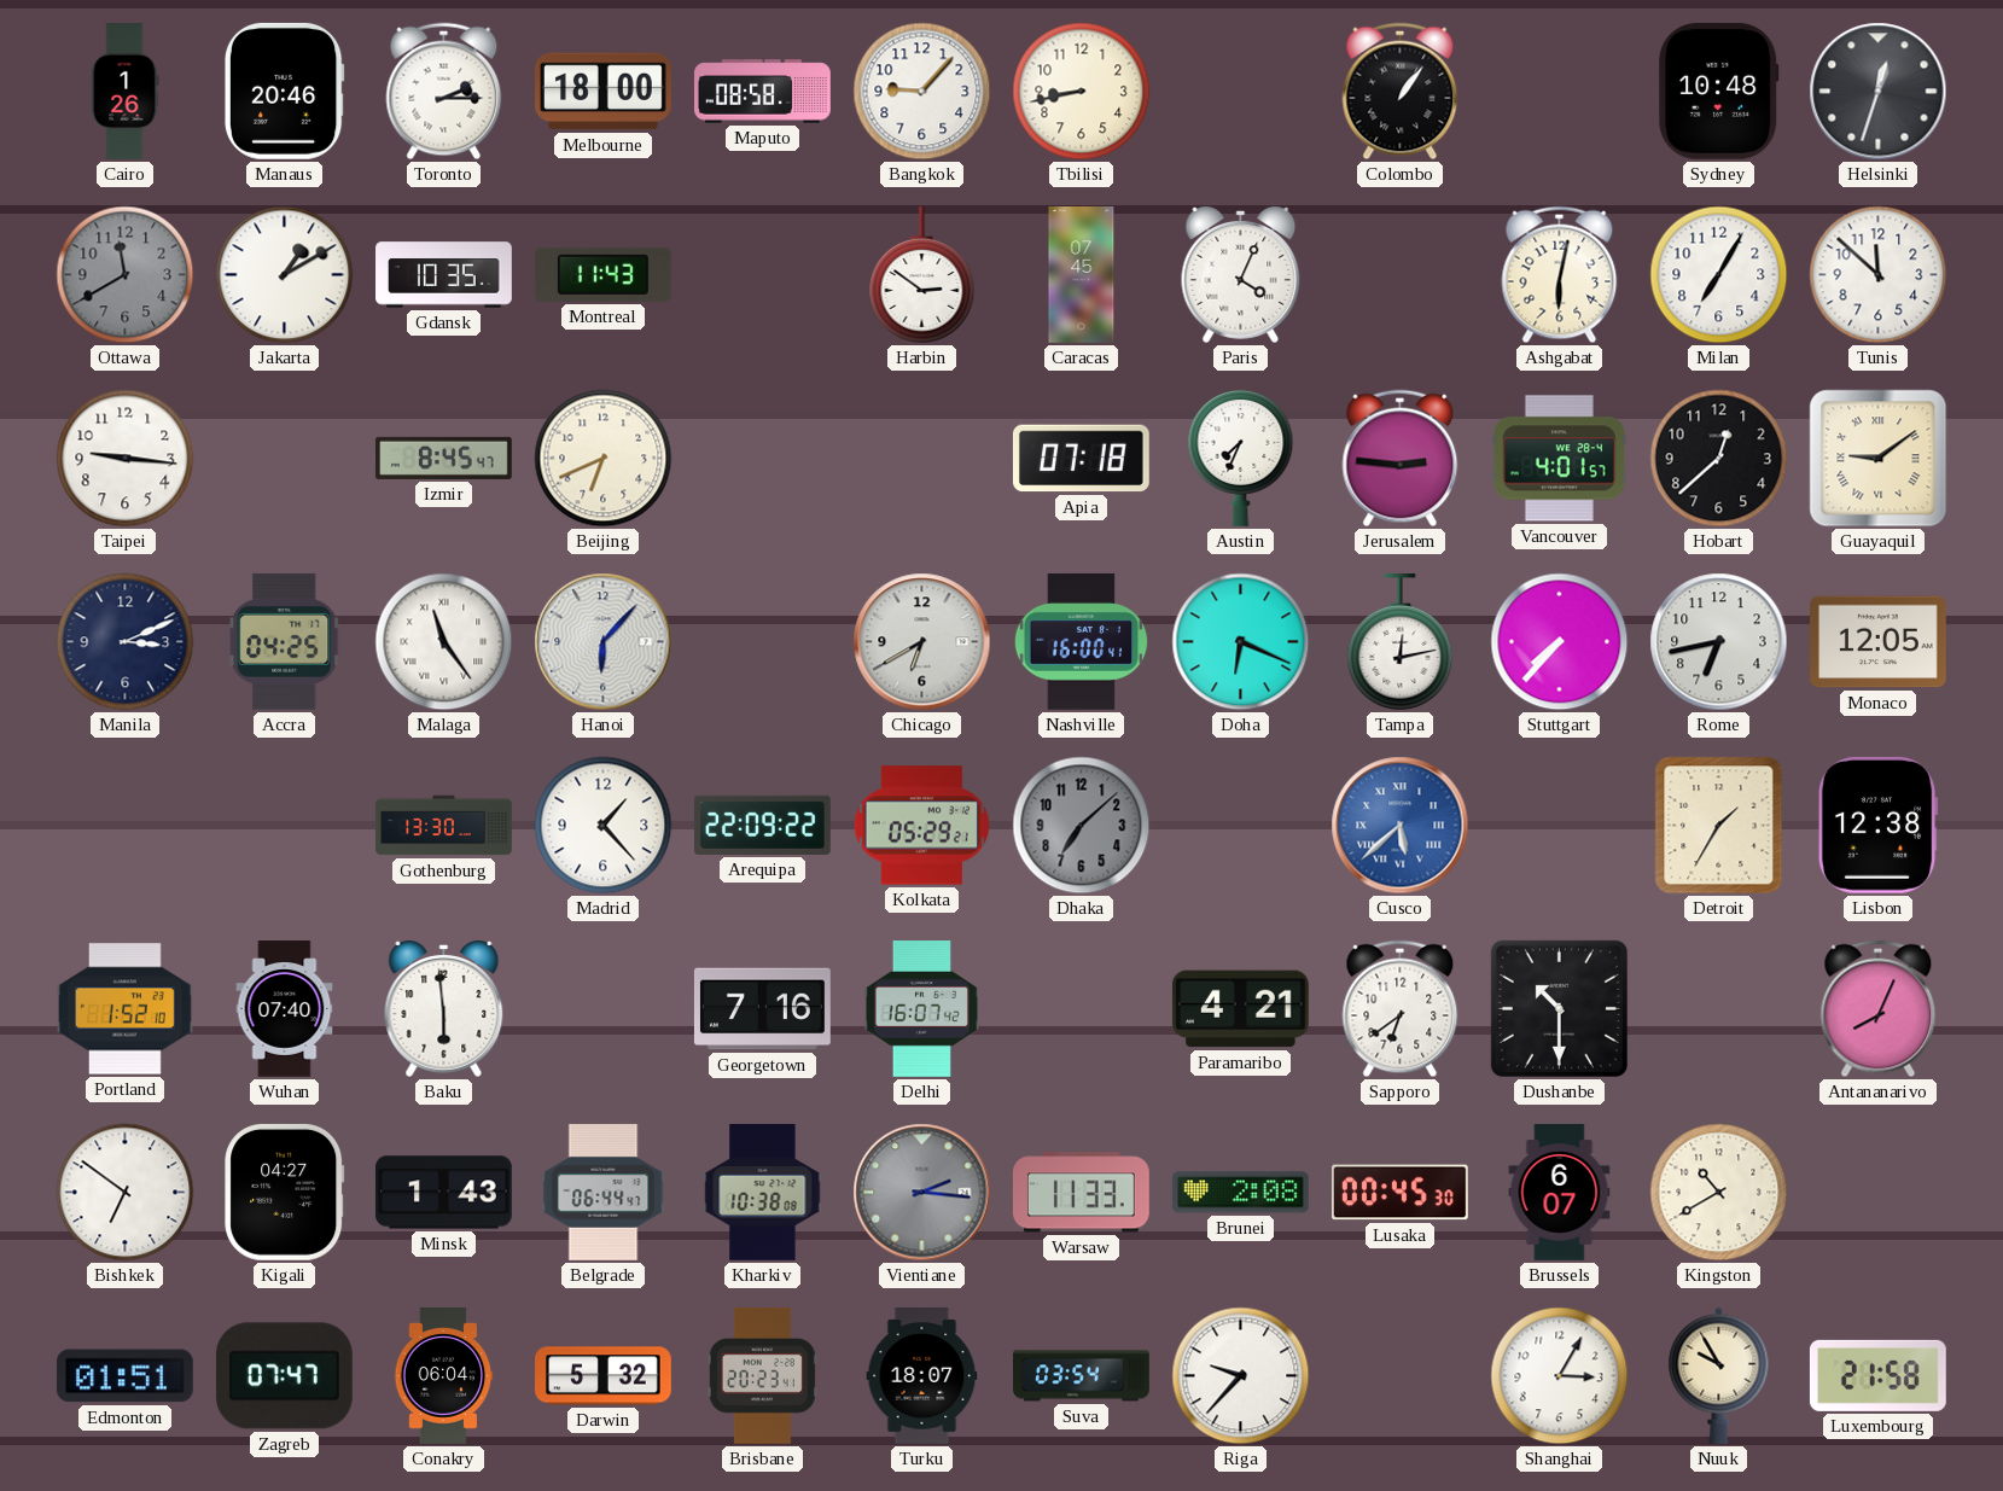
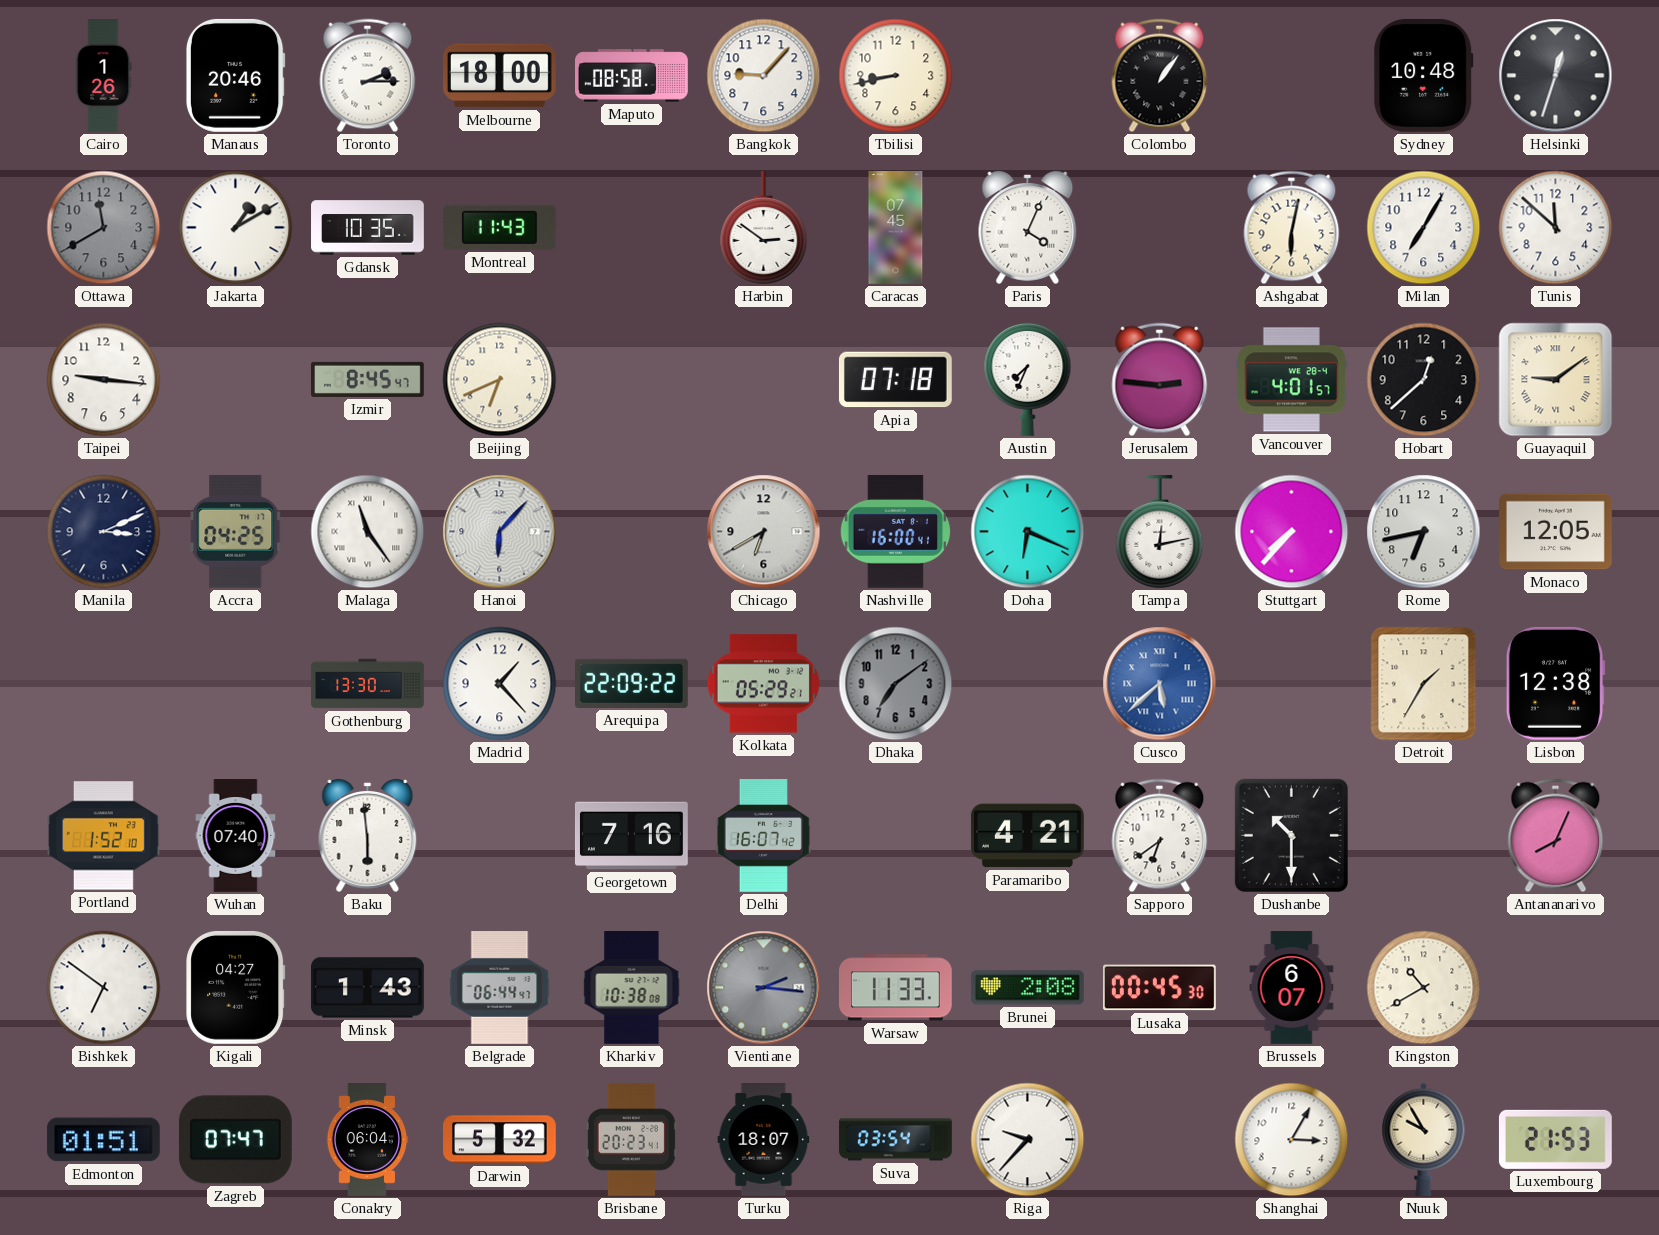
Dhaka: 7:08 -> 7:09 (896, 684)
Luxembourg: 21:58 -> 21:53 (1555, 1139)
